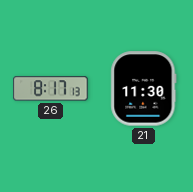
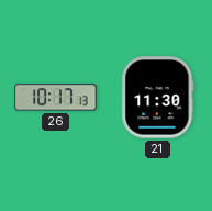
26: 8:17 -> 10:17 (56, 98)
